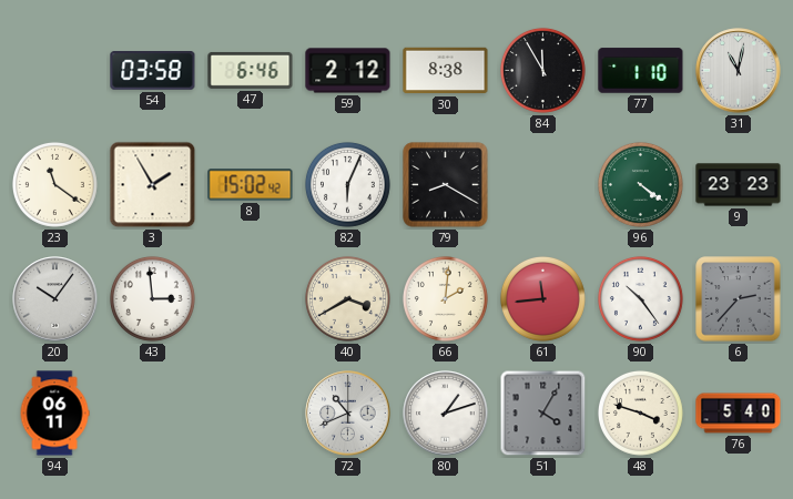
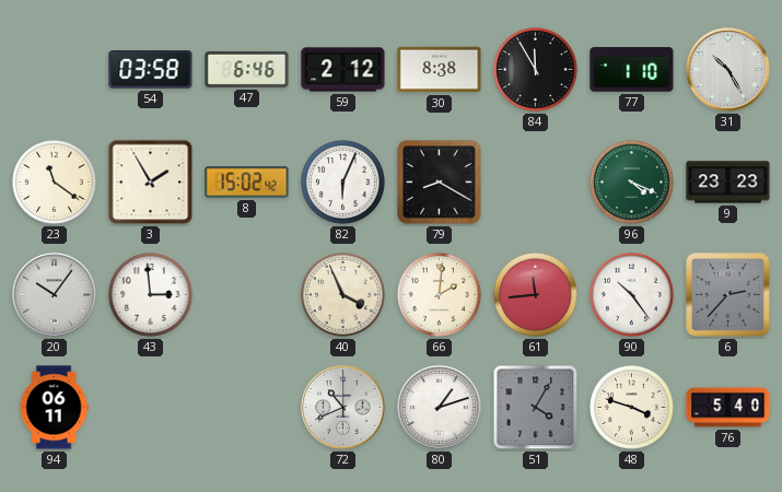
31: 11:02 -> 10:25 (728, 70)
96: 4:21 -> 4:19 (631, 181)
40: 3:40 -> 3:56 (342, 294)
